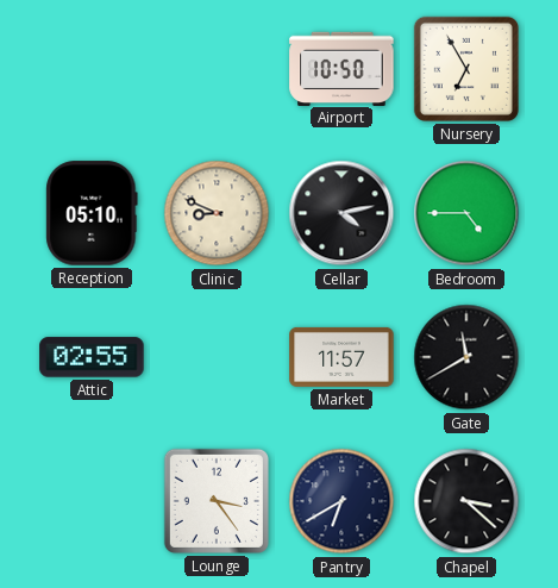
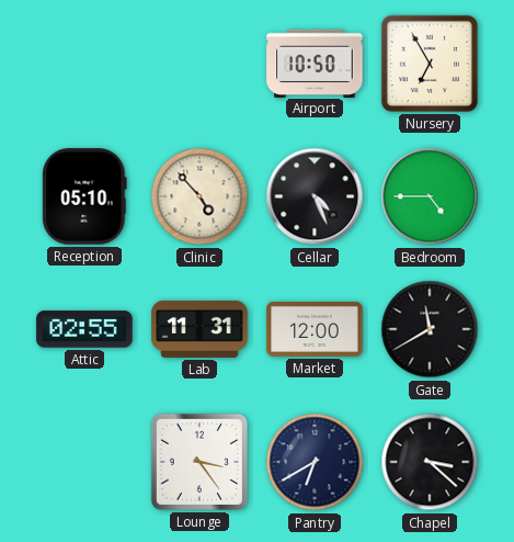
Clinic: 8:49 -> 4:53 (199, 196)
Cellar: 4:13 -> 4:26 (315, 196)
Lab: none -> 11:31 (199, 329)
Market: 11:57 -> 12:00 (315, 329)
